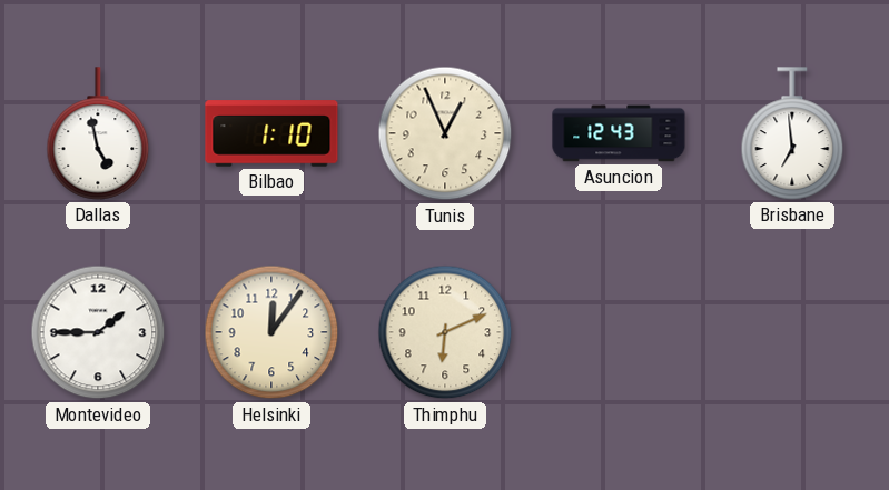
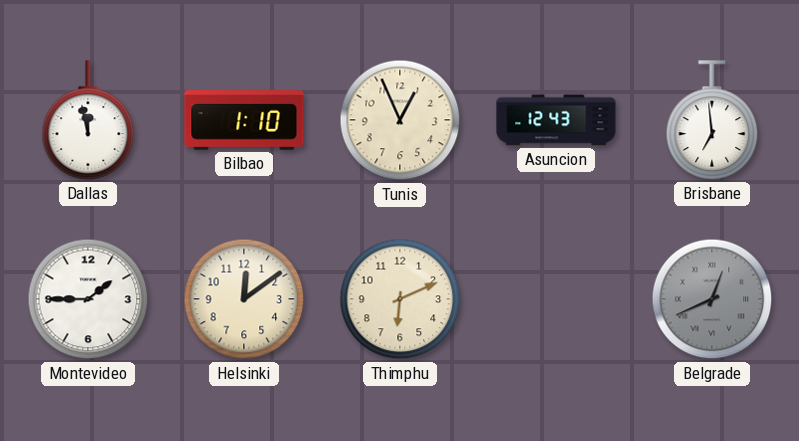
Dallas: 4:58 -> 11:58 (88, 120)
Helsinki: 12:06 -> 12:09 (244, 299)
Belgrade: none -> 12:41 (712, 299)
